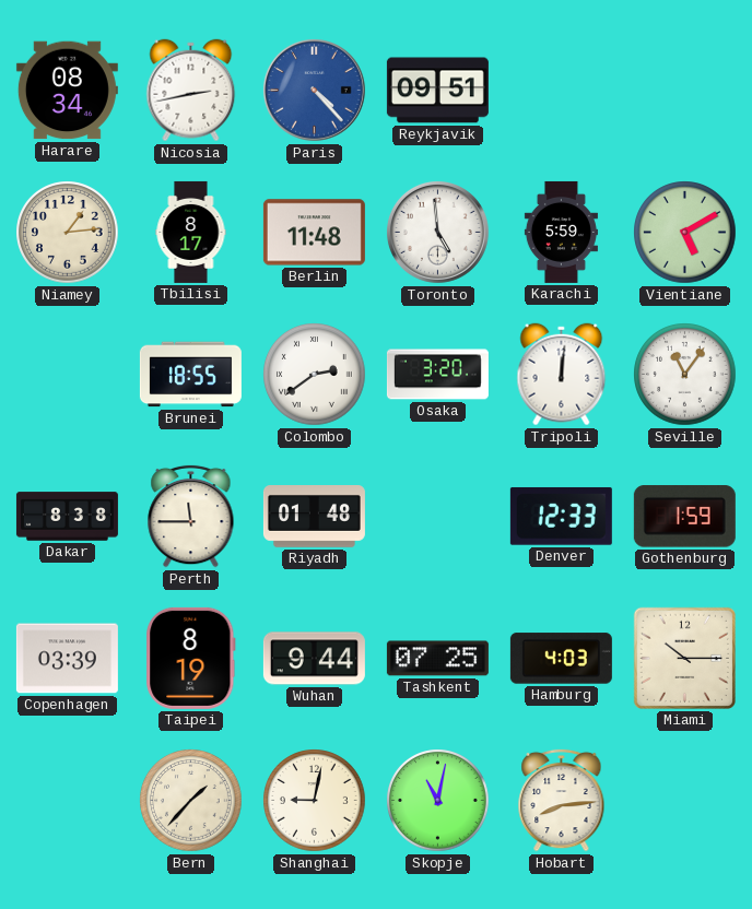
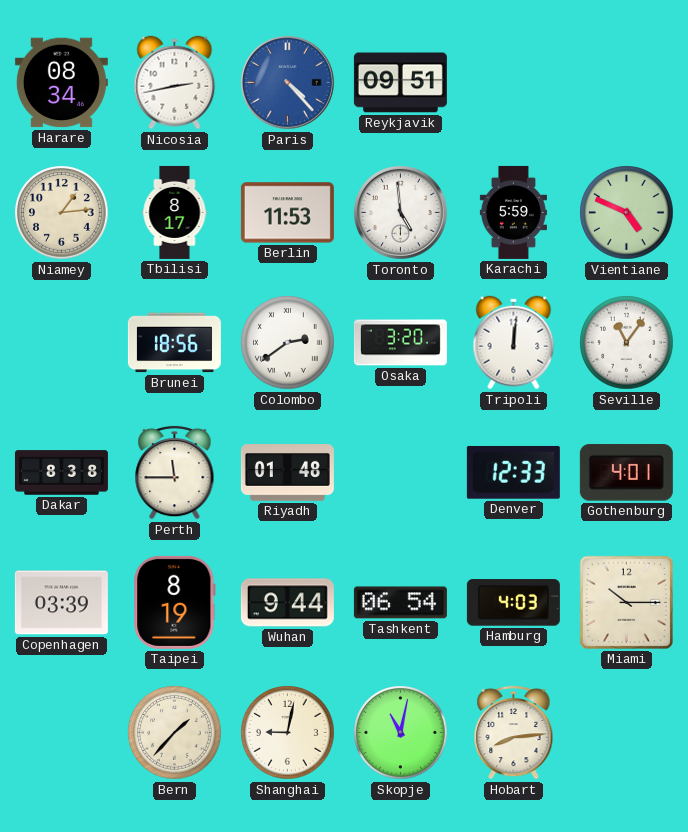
Berlin: 11:48 -> 11:53 (287, 213)
Vientiane: 5:10 -> 4:49 (627, 213)
Brunei: 18:55 -> 18:56 (174, 343)
Gothenburg: 1:59 -> 4:01 (626, 473)
Tashkent: 07:25 -> 06:54 (400, 603)
